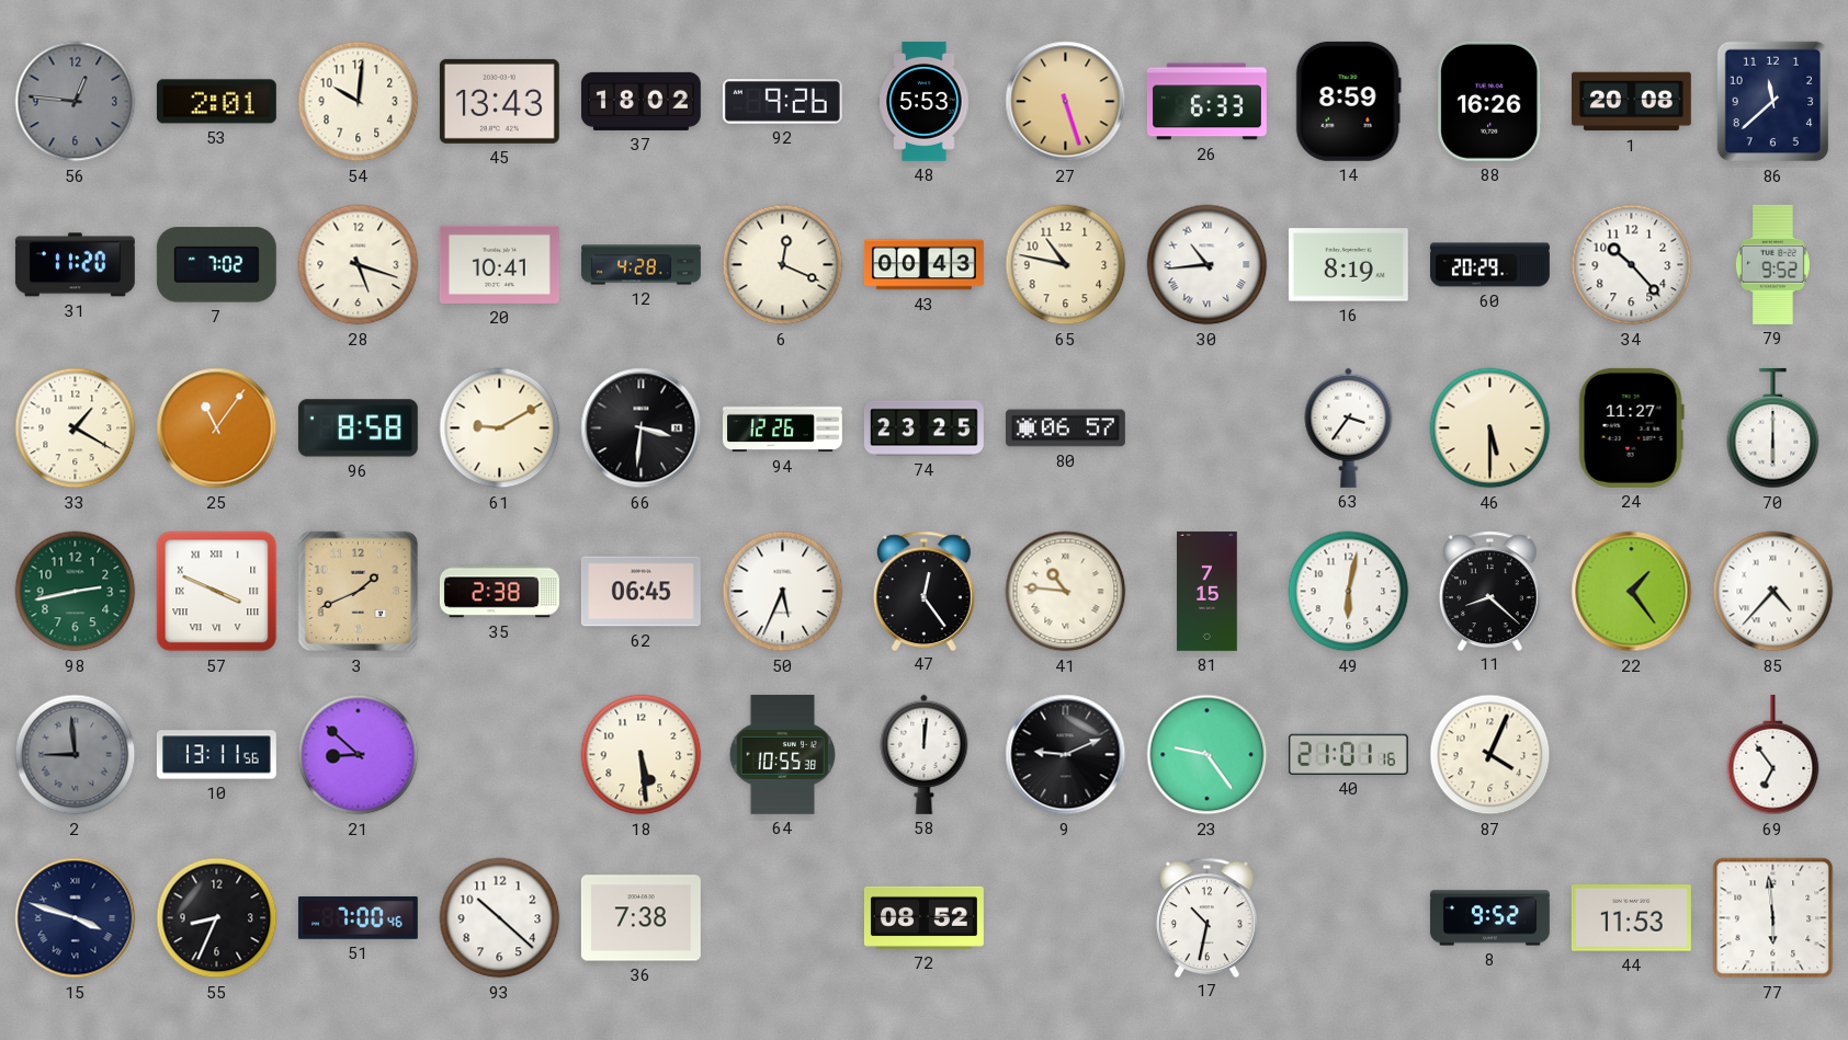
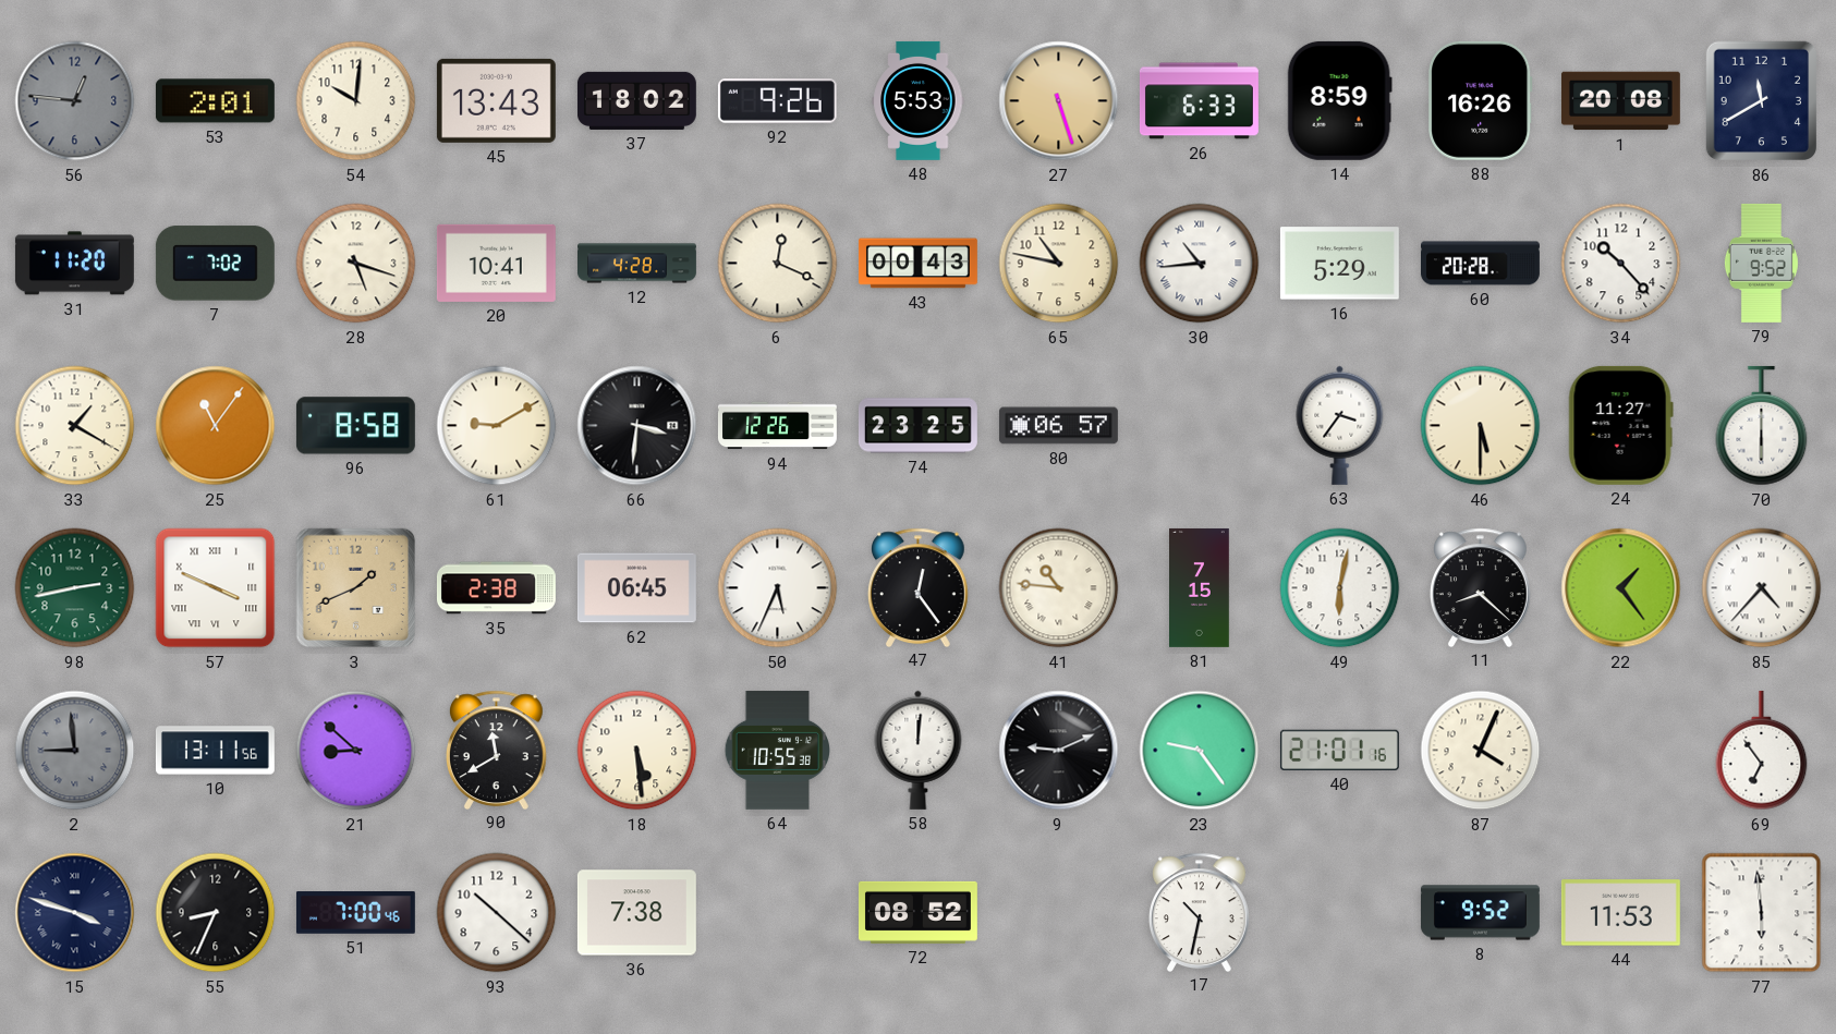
86: 11:38 -> 11:40 (1761, 101)
16: 8:19 -> 5:29 (1339, 264)
60: 20:29 -> 20:28 (1481, 264)
90: none -> 11:40 (496, 750)
